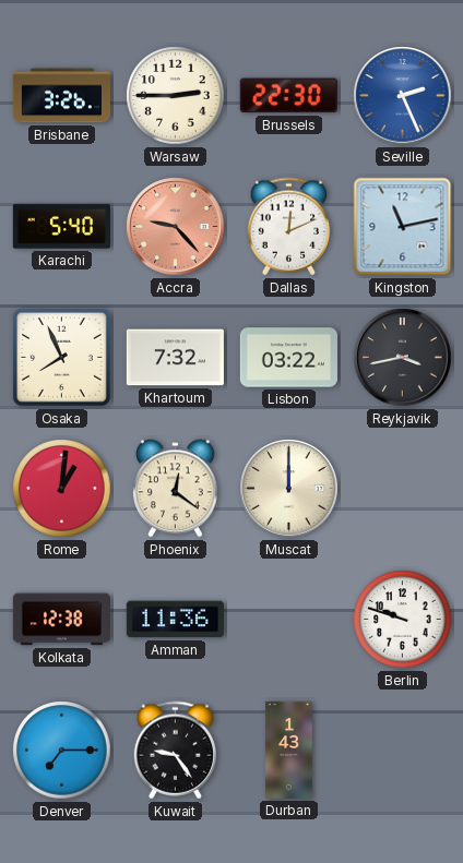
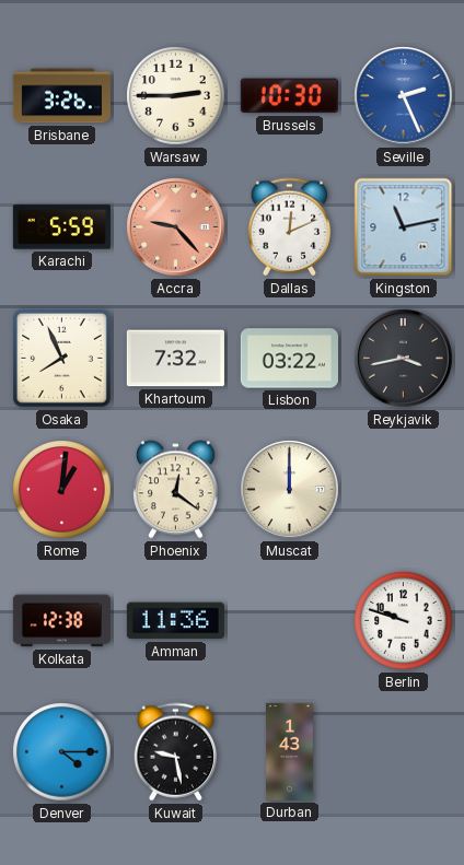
Brussels: 22:30 -> 10:30 (289, 96)
Karachi: 5:40 -> 5:59 (61, 227)
Denver: 7:15 -> 4:15 (62, 752)
Kuwait: 9:24 -> 9:28 (176, 752)
